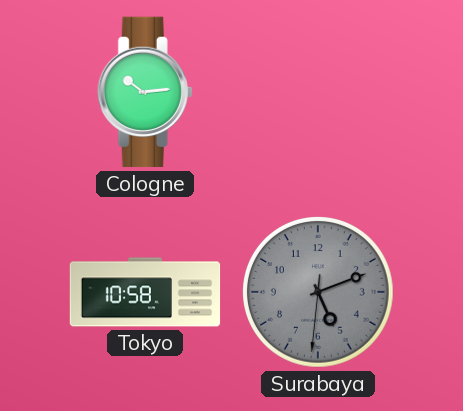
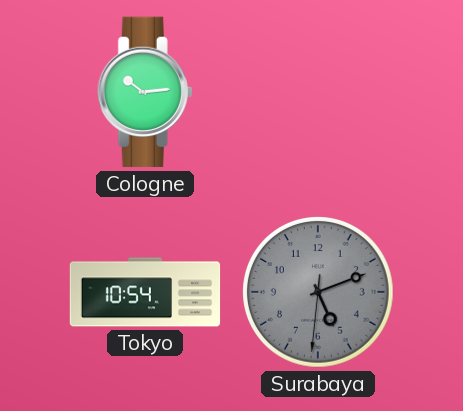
Tokyo: 10:58 -> 10:54 (145, 292)
